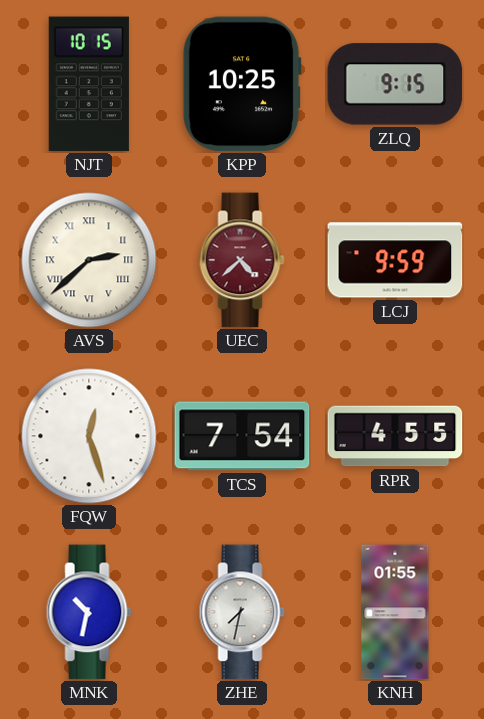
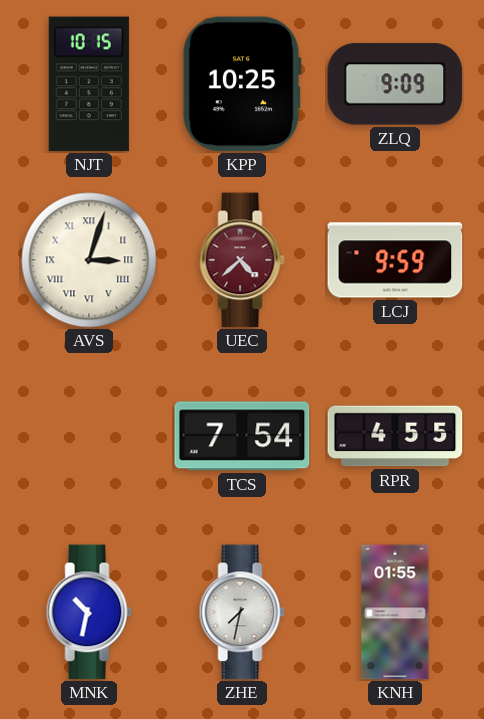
ZLQ: 9:15 -> 9:09 (395, 84)
AVS: 2:38 -> 3:03 (89, 260)
FQW: 12:27 -> none (89, 436)
